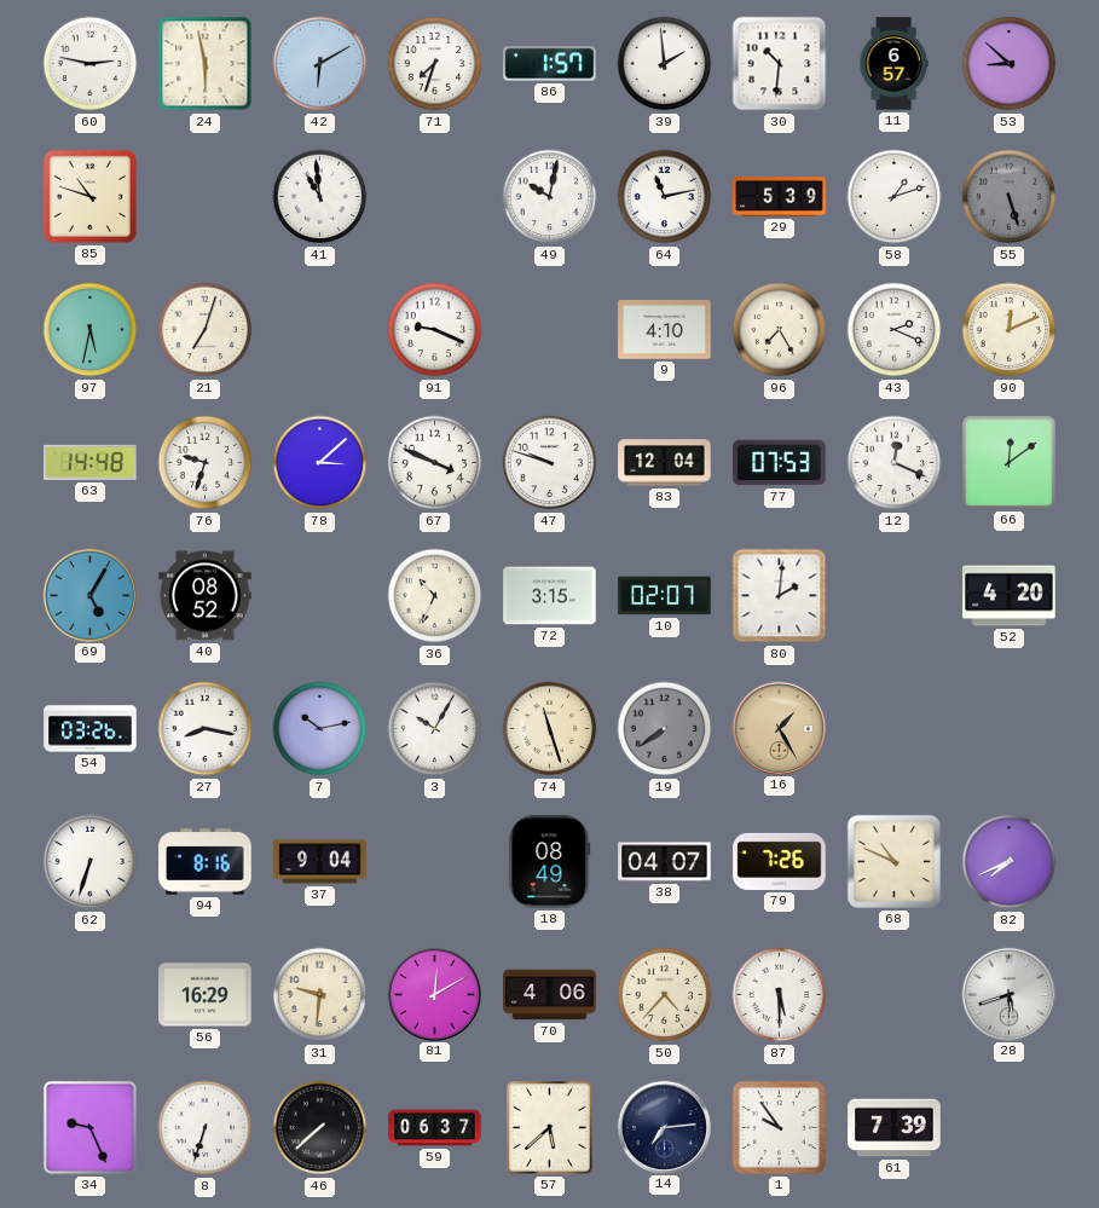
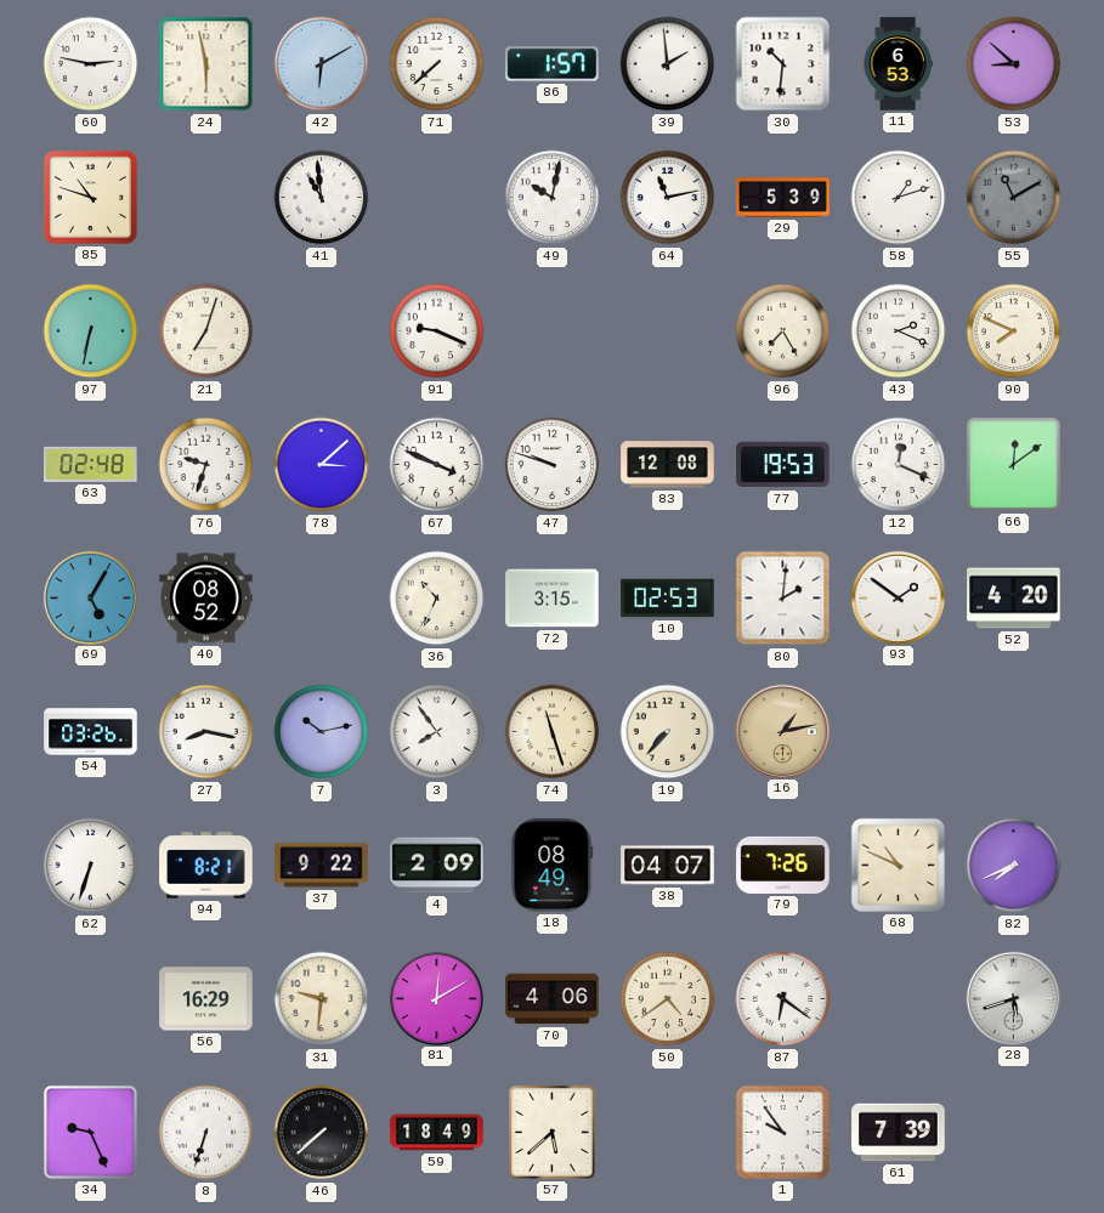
71: 7:33 -> 7:38 (437, 64)
11: 6:57 -> 6:53 (898, 64)
55: 5:27 -> 11:10 (1014, 198)
97: 5:32 -> 6:32 (91, 331)
9: 4:10 -> none (665, 330)
90: 12:11 -> 7:49 (1014, 331)
63: 14:48 -> 02:48 (91, 464)
83: 12:04 -> 12:08 (668, 465)
77: 07:53 -> 19:53 (783, 465)
10: 02:07 -> 02:53 (668, 599)
93: none -> 1:51 (898, 597)
3: 10:05 -> 7:54 (437, 732)
19: 7:39 -> 7:37 (668, 732)
19 dial: grey -> cream (668, 732)
16: 1:25 -> 1:13 (782, 731)
94: 8:16 -> 8:21 (206, 866)
37: 9:04 -> 9:22 (322, 866)
4: none -> 2:09 (437, 866)
50: 4:37 -> 4:39 (668, 999)
87: 5:30 -> 6:21 (783, 999)
59: 06:37 -> 18:49 (437, 1133)
14: 7:14 -> none (664, 1127)
